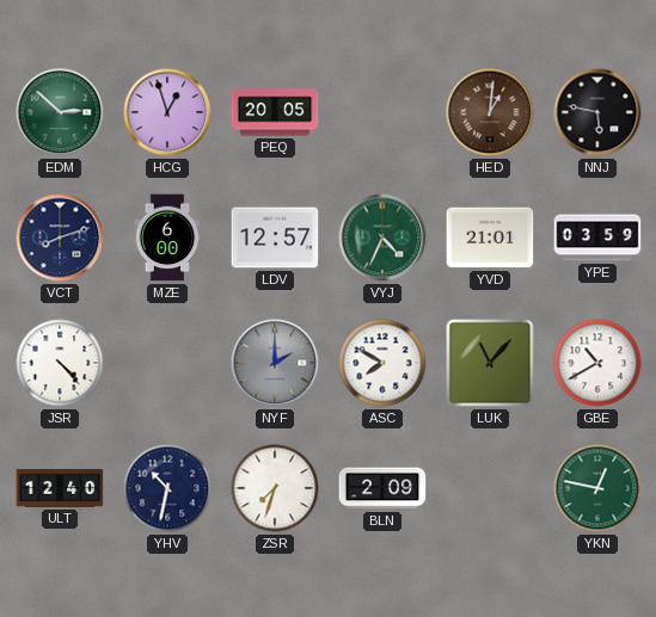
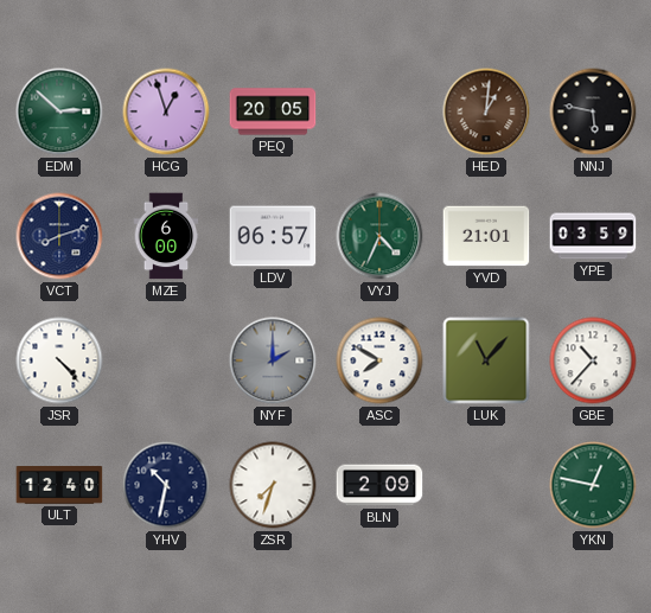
LDV: 12:57 -> 06:57 (273, 236)
GBE: 10:40 -> 10:37 (593, 360)
